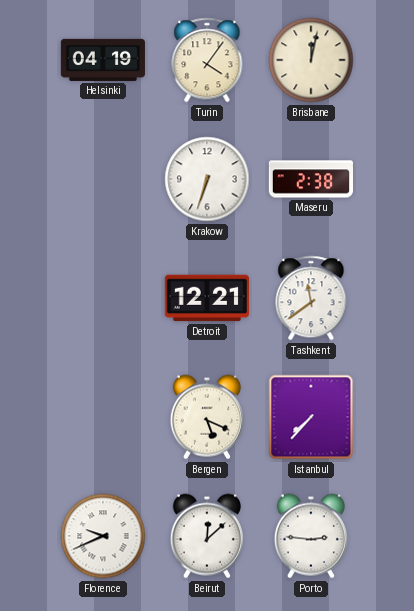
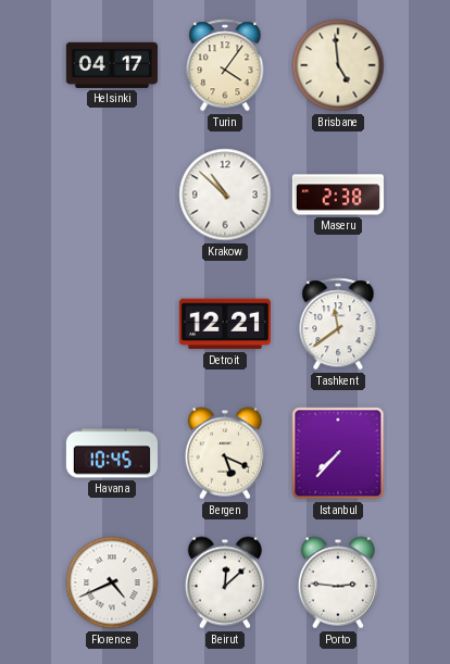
Helsinki: 04:19 -> 04:17 (112, 65)
Brisbane: 12:02 -> 4:59 (338, 65)
Krakow: 6:33 -> 10:52 (225, 195)
Havana: none -> 10:45 (111, 453)
Florence: 9:41 -> 4:41 (112, 582)
